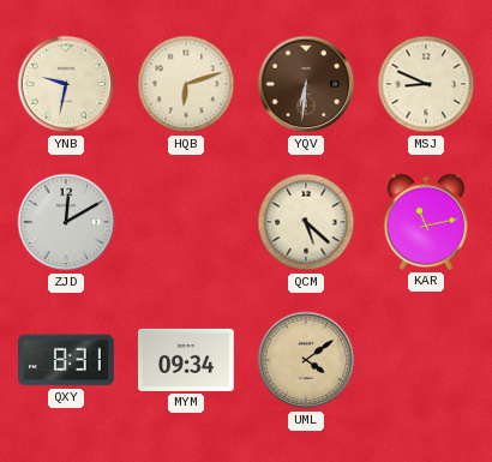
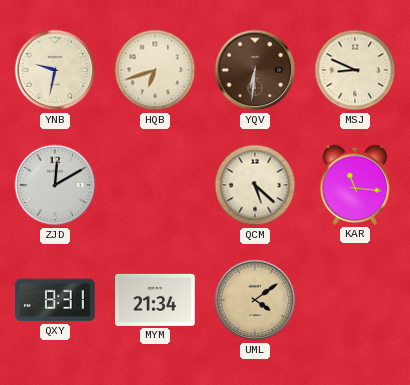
HQB: 6:12 -> 6:42 (155, 70)
KAR: 11:13 -> 11:16 (355, 185)
MYM: 09:34 -> 21:34 (155, 300)
